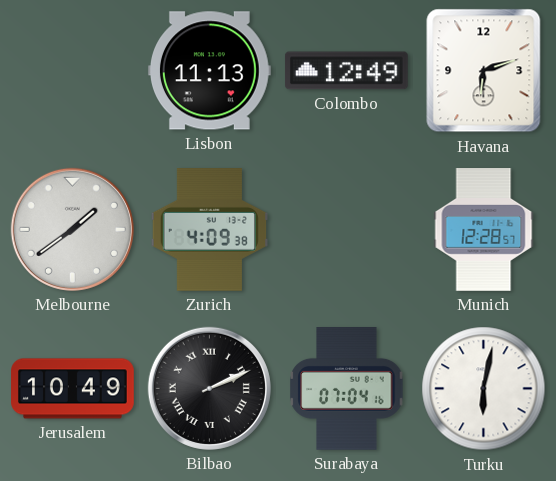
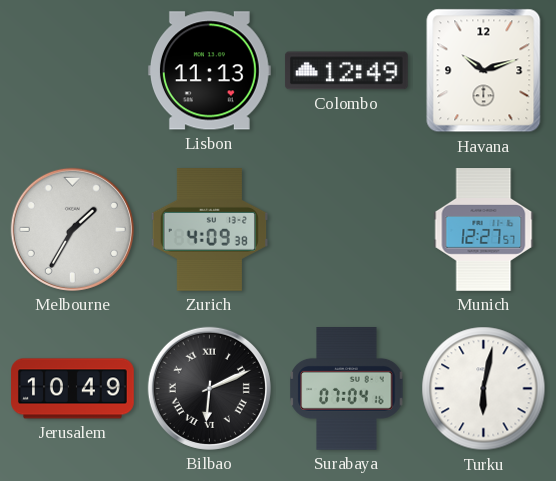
Havana: 6:12 -> 10:12 (484, 71)
Melbourne: 1:39 -> 1:35 (72, 229)
Munich: 12:28 -> 12:27 (484, 230)
Bilbao: 2:11 -> 6:11 (209, 388)
